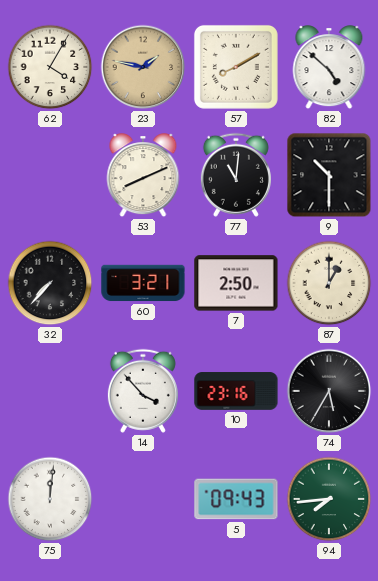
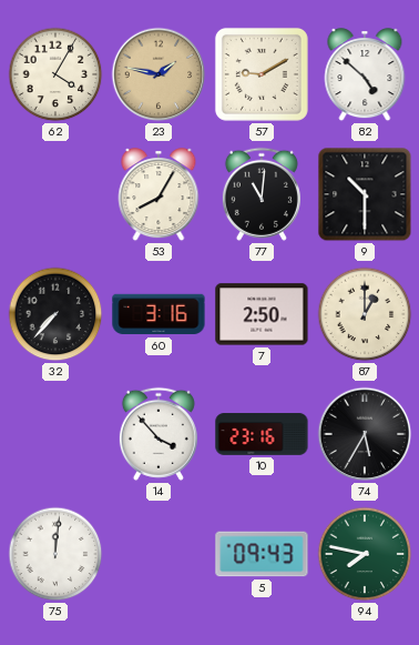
57: 8:10 -> 9:10 (262, 74)
53: 8:11 -> 8:05 (159, 195)
60: 3:21 -> 3:16 (159, 314)
94: 7:44 -> 7:47 (365, 554)
